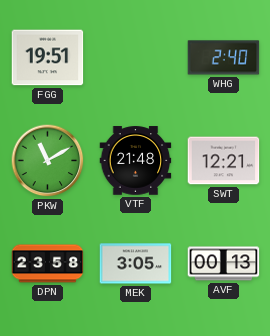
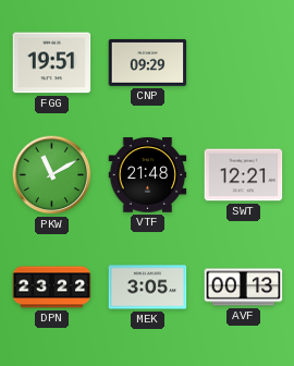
CNP: none -> 09:29 (148, 62)
WHG: 2:40 -> none (224, 58)
DPN: 23:58 -> 23:22 (52, 288)
